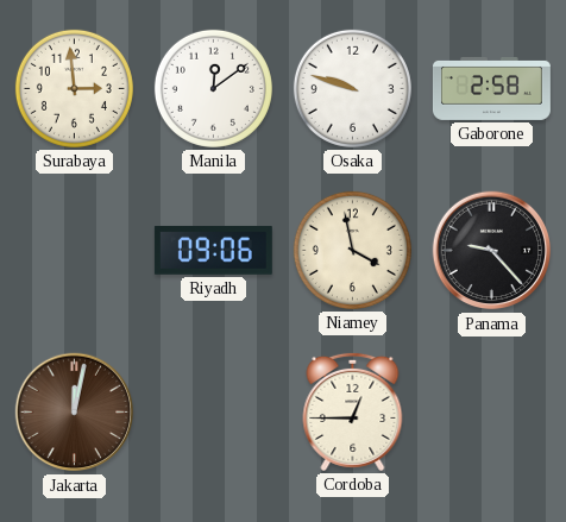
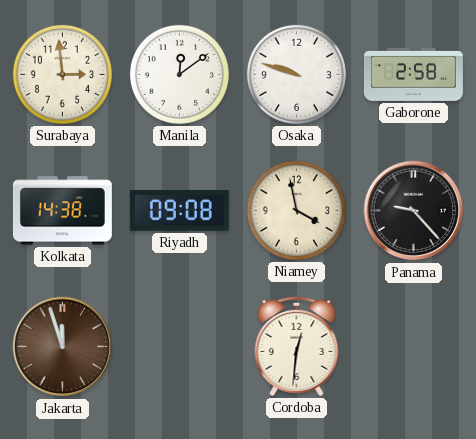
Kolkata: none -> 14:38 (62, 211)
Riyadh: 09:06 -> 09:08 (179, 210)
Jakarta: 12:02 -> 11:57 (63, 347)
Cordoba: 12:45 -> 12:31 (297, 346)
